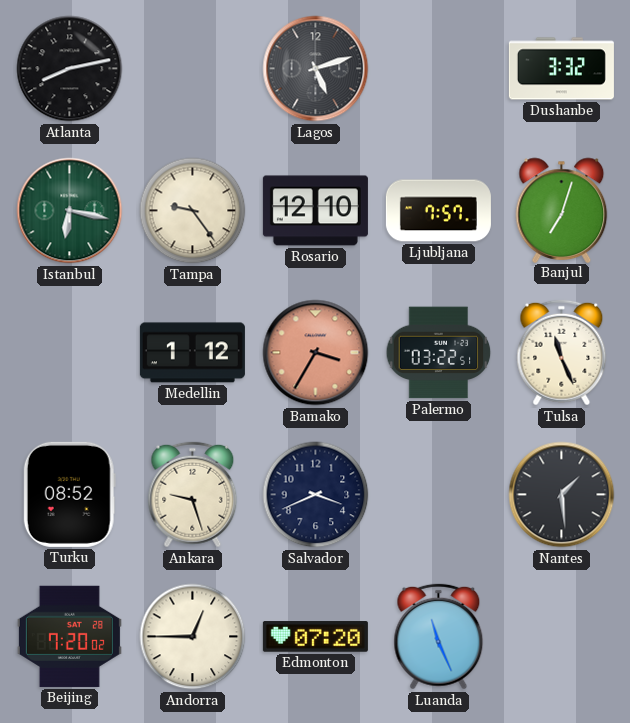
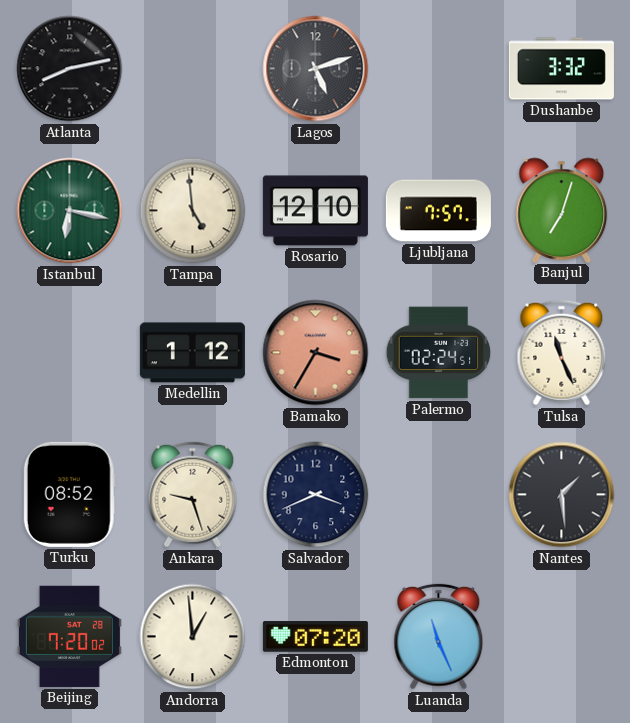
Tampa: 9:24 -> 4:59 (193, 211)
Palermo: 03:22 -> 02:24 (439, 353)
Andorra: 12:45 -> 12:59 (193, 637)
